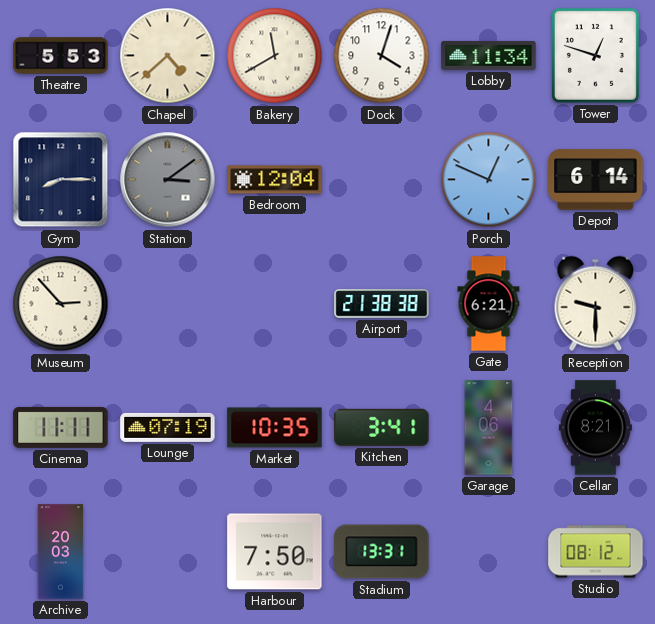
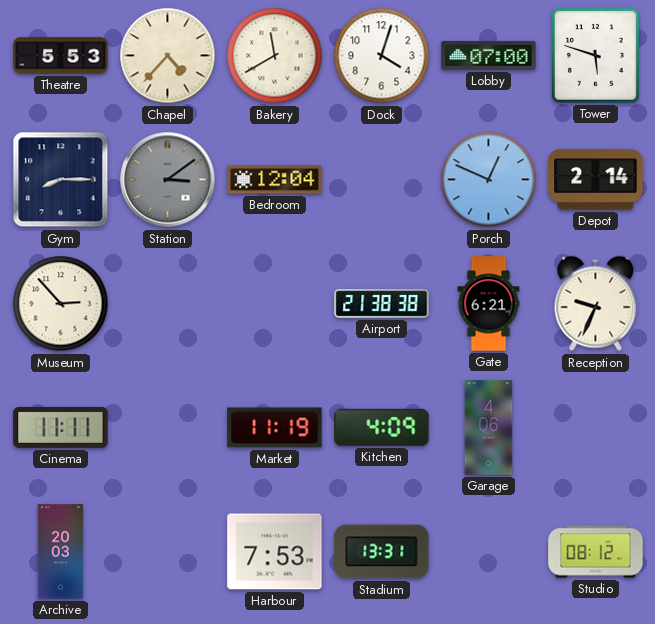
Chapel: 4:38 -> 4:37 (168, 56)
Lobby: 11:34 -> 07:00 (489, 55)
Tower: 12:48 -> 5:48 (595, 55)
Depot: 6:14 -> 2:14 (596, 180)
Reception: 9:30 -> 9:34 (596, 304)
Lounge: 07:19 -> none (168, 427)
Market: 10:35 -> 11:19 (275, 428)
Kitchen: 3:41 -> 4:09 (382, 427)
Cellar: 8:21 -> none (595, 428)
Harbour: 7:50 -> 7:53 (275, 552)
